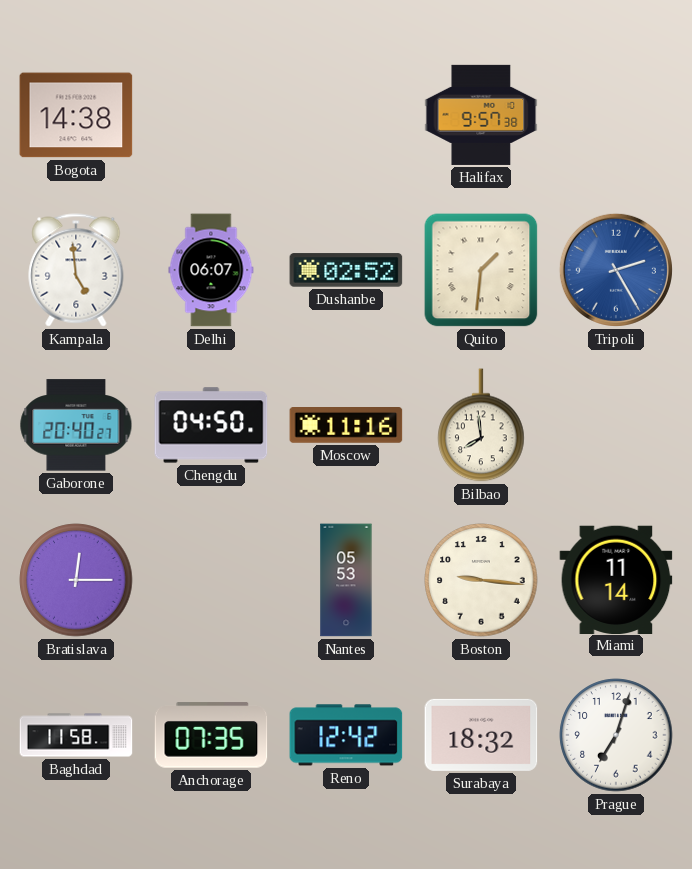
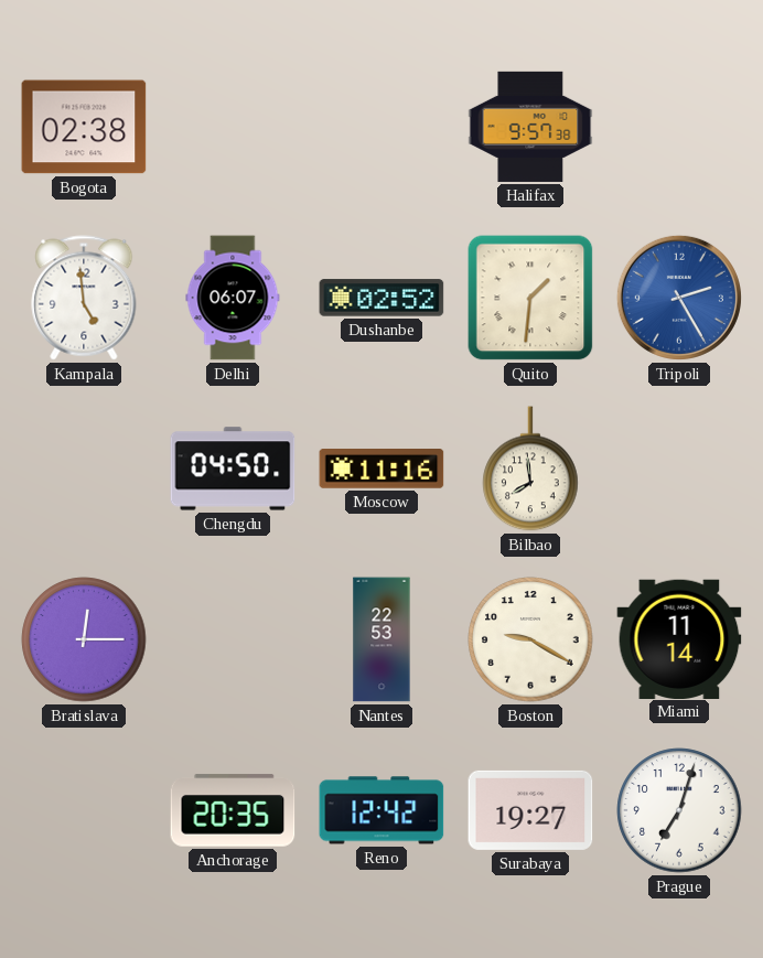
Bogota: 14:38 -> 02:38 (84, 127)
Gaborone: 20:40 -> none (76, 425)
Nantes: 05:53 -> 22:53 (382, 639)
Boston: 9:16 -> 9:20 (530, 639)
Baghdad: 11:58 -> none (76, 735)
Anchorage: 07:35 -> 20:35 (233, 810)
Surabaya: 18:32 -> 19:27 (530, 810)
